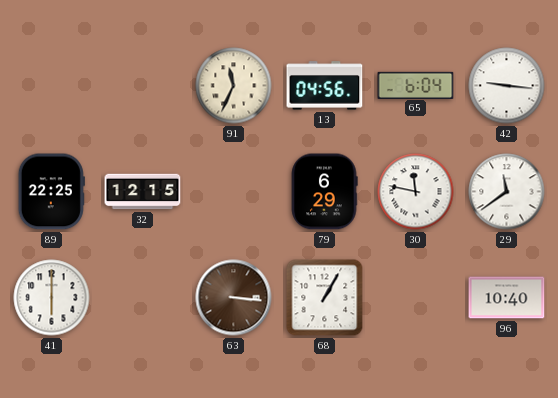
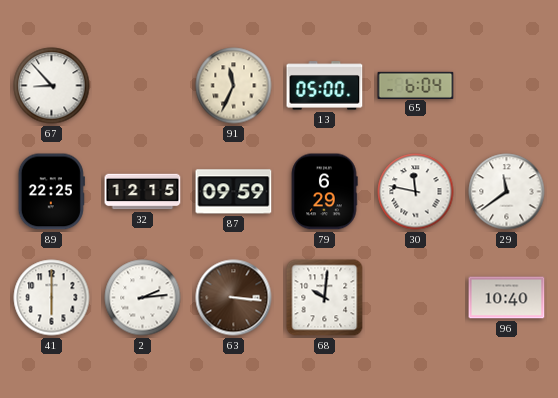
67: none -> 8:53 (52, 86)
13: 04:56 -> 05:00 (325, 86)
42: 9:16 -> none (507, 86)
87: none -> 09:59 (234, 192)
2: none -> 2:14 (143, 298)
68: 1:05 -> 10:01 (325, 298)
